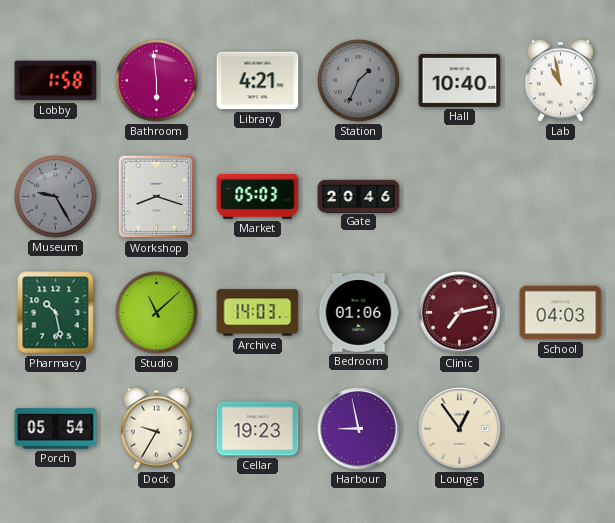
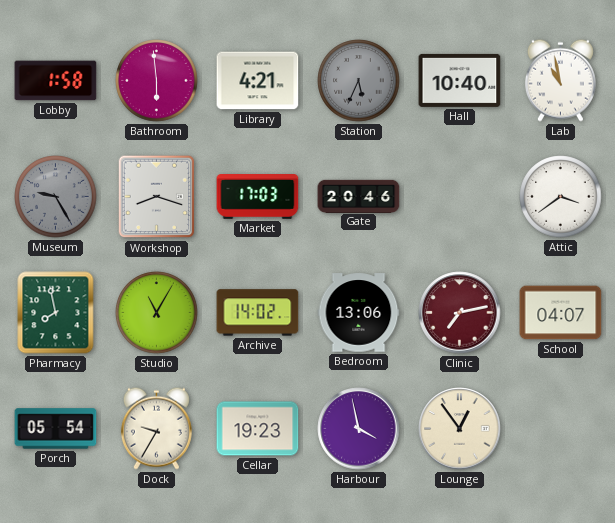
Station: 1:34 -> 5:34 (359, 81)
Market: 05:03 -> 17:03 (258, 197)
Attic: none -> 3:39 (561, 197)
Pharmacy: 10:28 -> 7:58 (56, 313)
Studio: 11:08 -> 11:05 (157, 313)
Archive: 14:03 -> 14:02 (258, 313)
Bedroom: 01:06 -> 13:06 (359, 313)
School: 04:03 -> 04:07 (561, 313)
Harbour: 8:58 -> 3:58 (359, 429)
